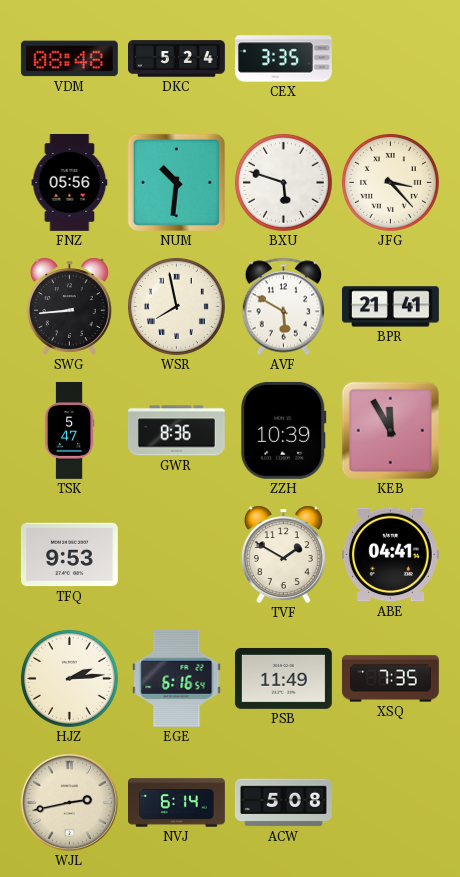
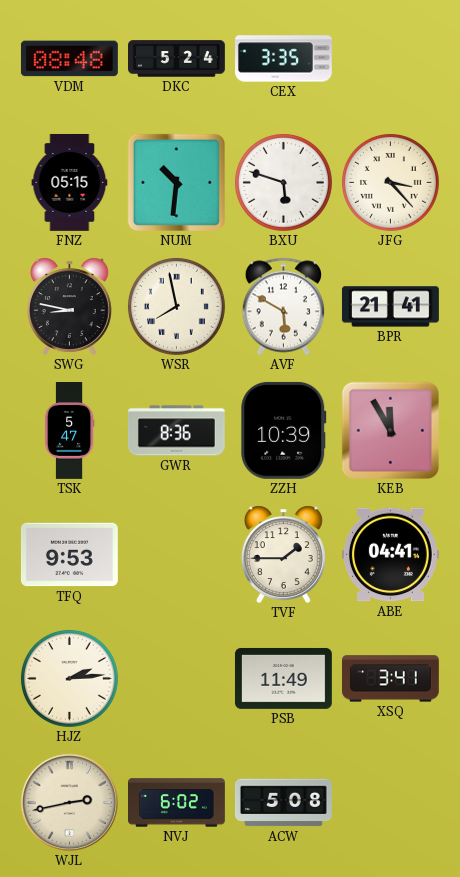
FNZ: 05:56 -> 05:15 (70, 182)
SWG: 8:44 -> 8:47 (69, 306)
TVF: 1:50 -> 1:45 (283, 554)
EGE: 6:16 -> none (177, 678)
XSQ: 7:35 -> 3:41 (390, 679)
NVJ: 6:14 -> 6:02 (177, 803)
